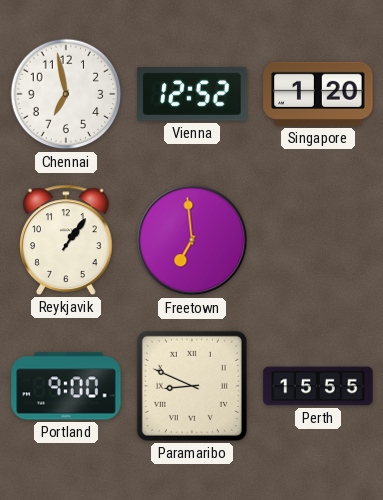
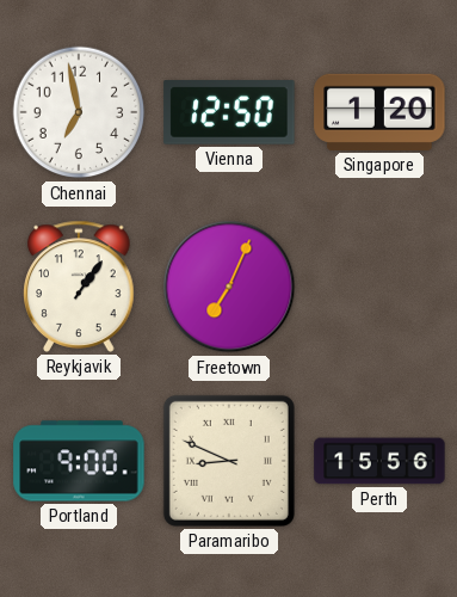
Vienna: 12:52 -> 12:50 (229, 112)
Freetown: 6:59 -> 7:04 (229, 287)
Perth: 15:55 -> 15:56 (379, 461)
